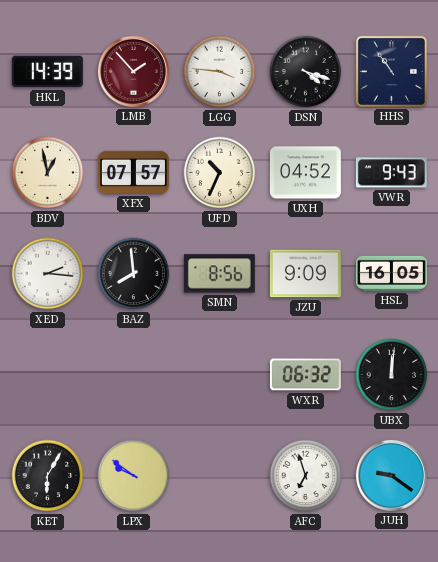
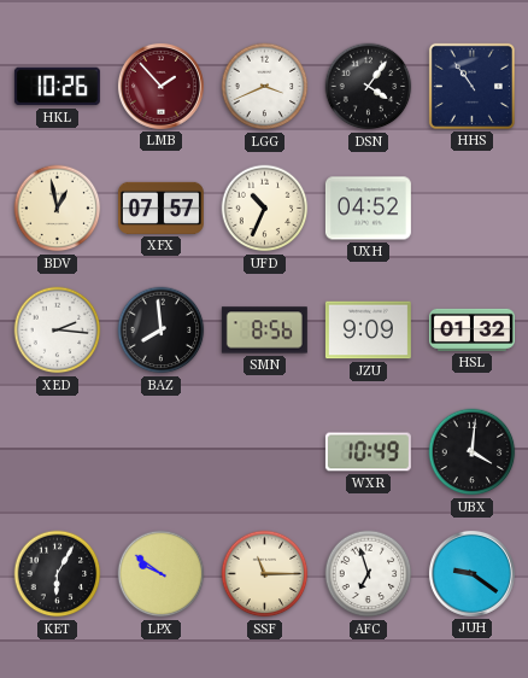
HKL: 14:39 -> 10:26 (57, 87)
LGG: 3:46 -> 3:41 (265, 87)
DSN: 4:18 -> 4:06 (369, 87)
VWR: 9:43 -> none (391, 173)
HSL: 16:05 -> 01:32 (471, 329)
WXR: 06:32 -> 10:49 (368, 452)
UBX: 12:01 -> 4:01 (473, 452)
SSF: none -> 11:15 (265, 574)
